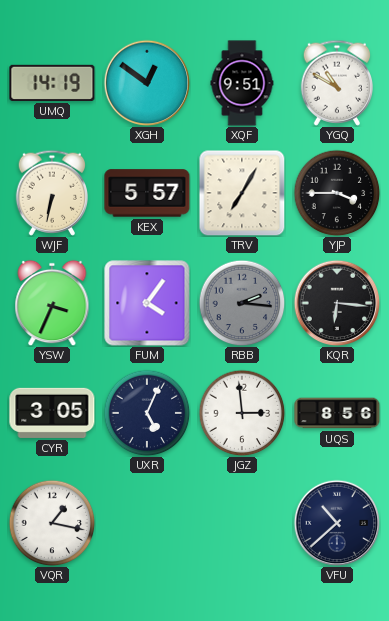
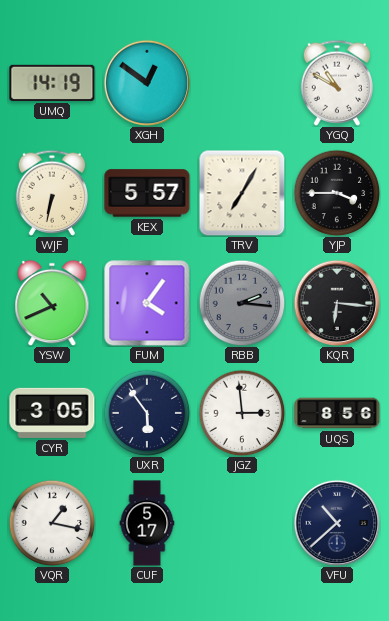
XQF: 9:51 -> none (242, 83)
YSW: 3:34 -> 10:41 (52, 303)
UXR: 5:04 -> 5:54 (147, 413)
CUF: none -> 5:17 (147, 523)
